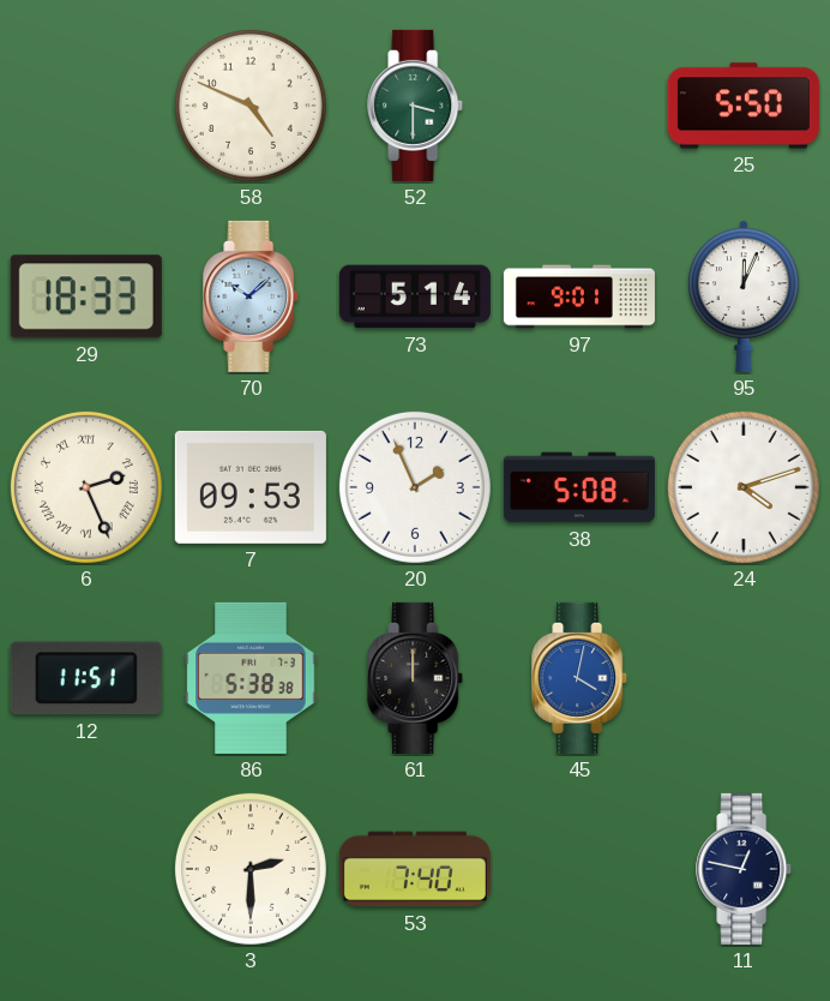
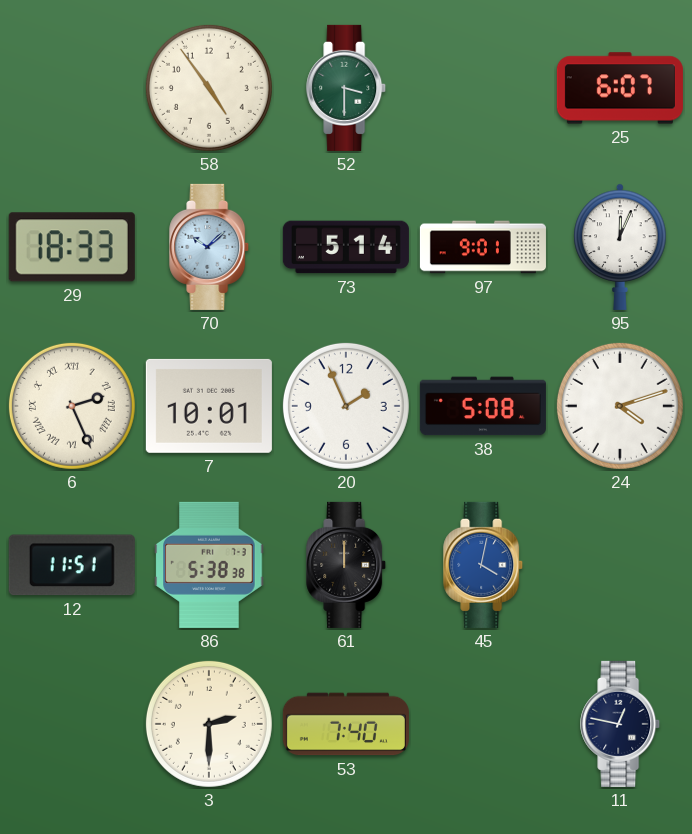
58: 4:49 -> 4:54 (209, 88)
25: 5:50 -> 6:07 (620, 88)
7: 09:53 -> 10:01 (209, 406)
